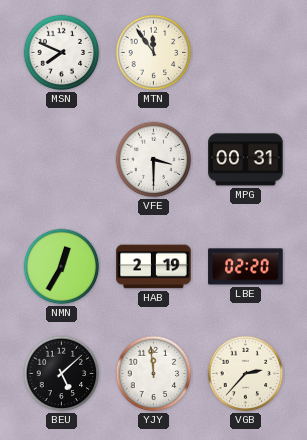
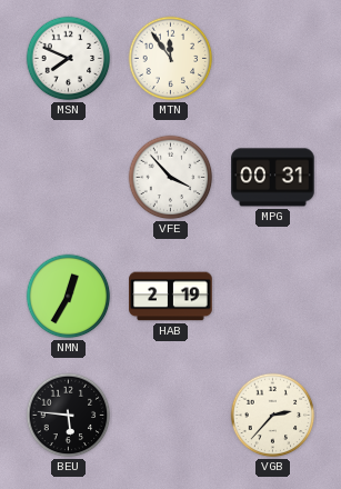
VFE: 3:30 -> 3:53 (171, 178)
LBE: 02:20 -> none (246, 267)
BEU: 5:08 -> 5:46 (69, 416)
YJY: 11:59 -> none (154, 374)
